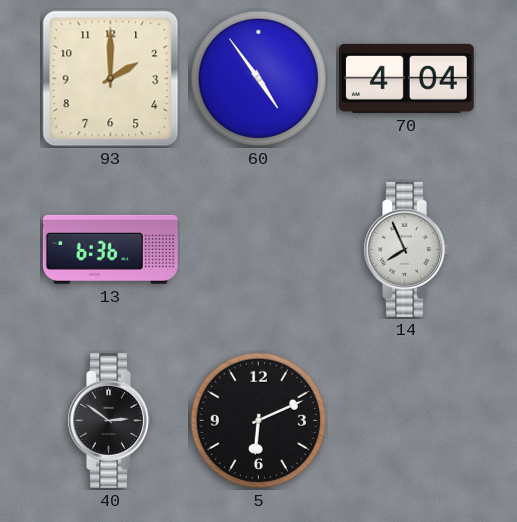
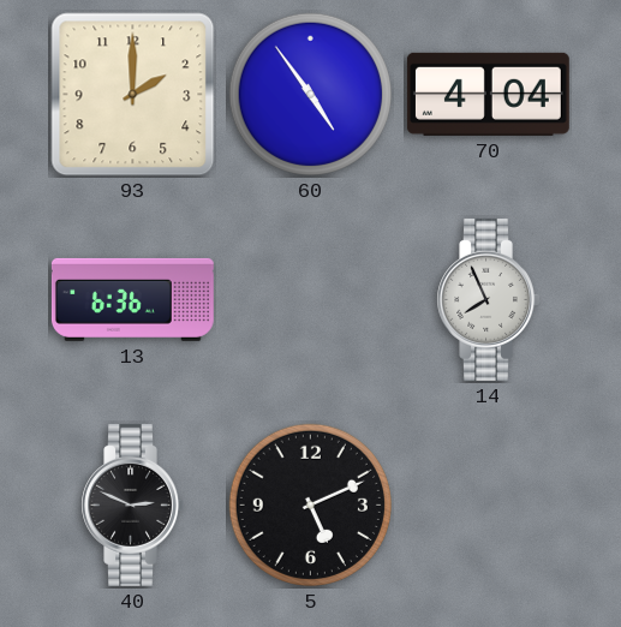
40: 2:51 -> 2:49 (132, 504)
5: 6:11 -> 5:11 (310, 504)
